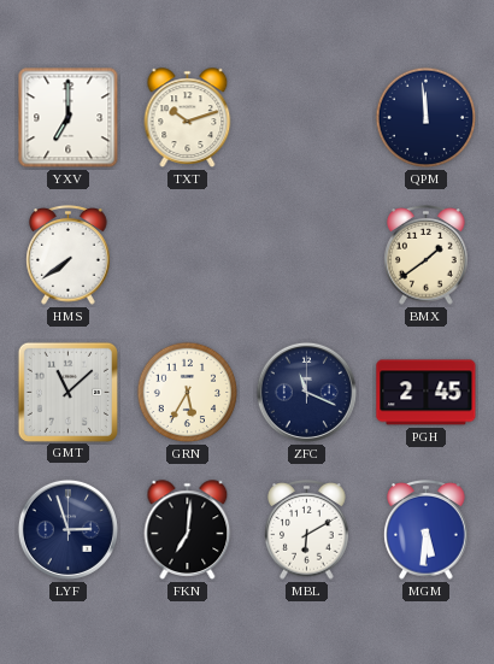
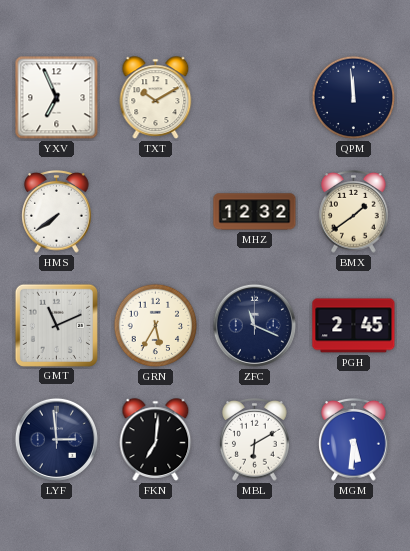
YXV: 7:00 -> 6:56 (57, 98)
TXT: 10:12 -> 10:10 (156, 98)
MHZ: none -> 12:32 (255, 212)
GMT: 11:08 -> 11:11 (56, 325)
LYF: 2:57 -> 2:59 (56, 439)
